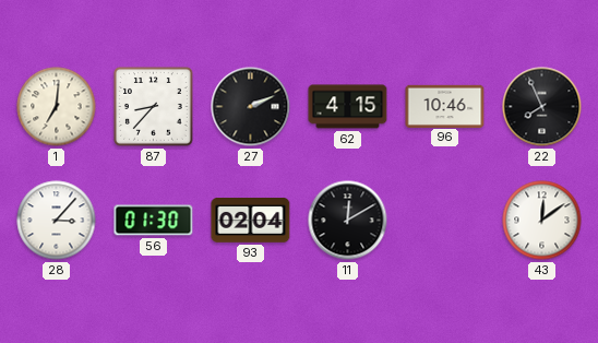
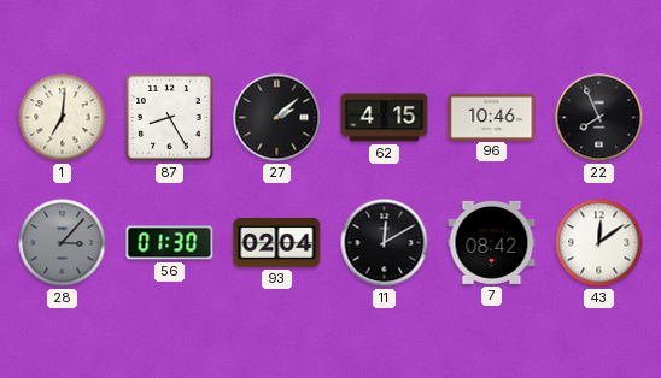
87: 8:37 -> 8:25 (169, 117)
27: 2:11 -> 2:08 (277, 118)
28 dial: white -> grey (63, 243)
7: none -> 08:42 (492, 242)
